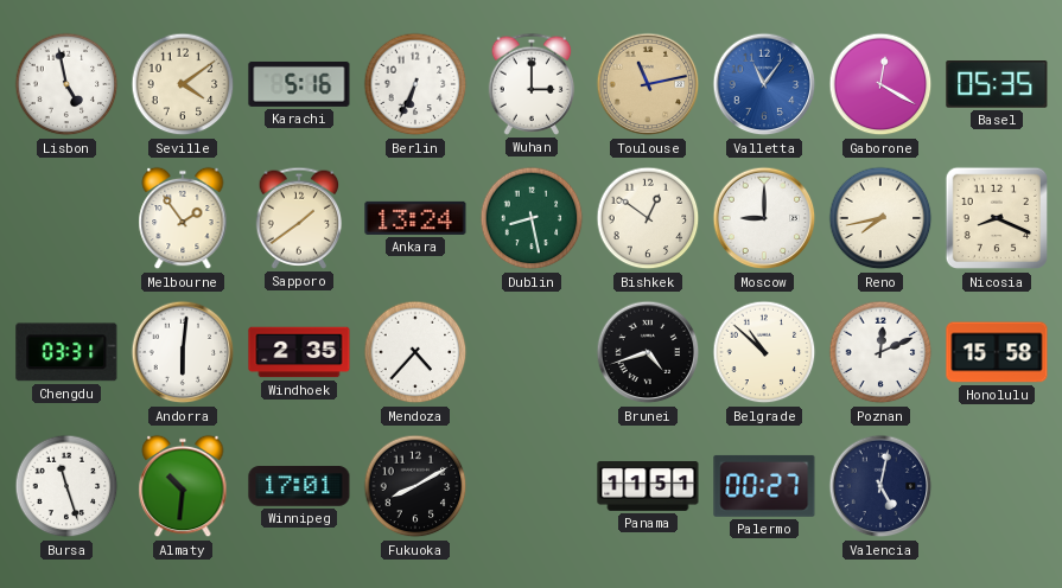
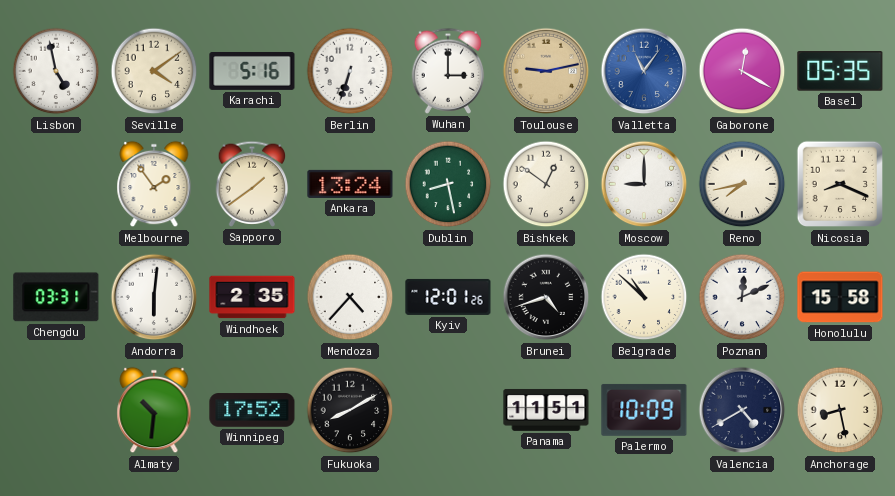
Berlin: 6:34 -> 6:33 (350, 71)
Toulouse: 11:13 -> 9:13 (546, 71)
Kyiv: none -> 12:01 (448, 297)
Bursa: 11:27 -> none (66, 486)
Winnipeg: 17:01 -> 17:52 (252, 410)
Palermo: 00:27 -> 10:09 (644, 410)
Valencia: 5:02 -> 4:40 (742, 410)
Anchorage: none -> 8:28 (840, 410)
